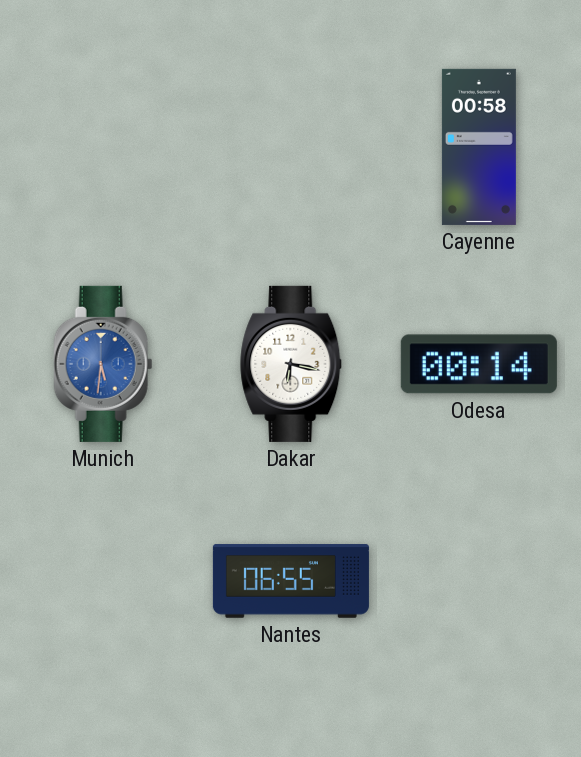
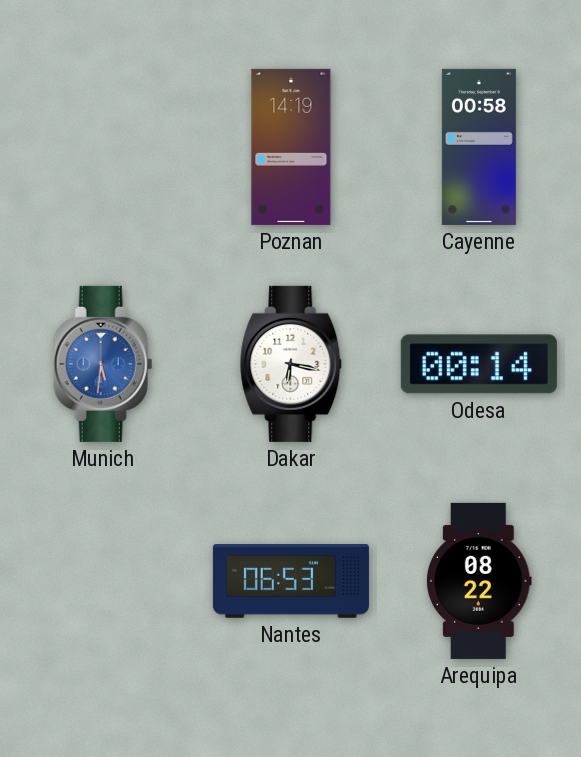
Poznan: none -> 14:19 (291, 147)
Nantes: 06:55 -> 06:53 (291, 581)
Arequipa: none -> 08:22 (479, 581)
